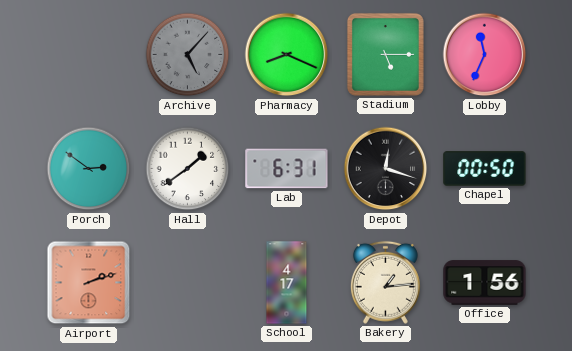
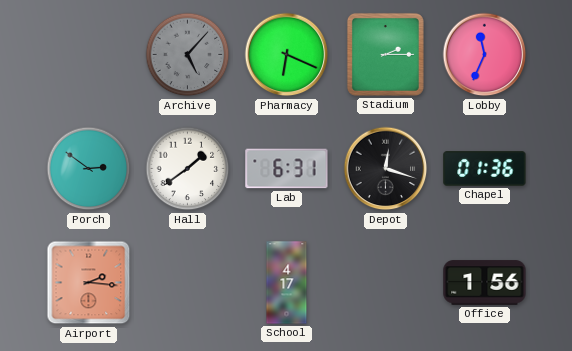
Pharmacy: 8:19 -> 6:19 (287, 55)
Stadium: 5:15 -> 2:15 (385, 54)
Chapel: 00:50 -> 01:36 (485, 169)
Airport: 2:12 -> 2:16 (89, 283)
Bakery: 1:14 -> none (385, 282)
